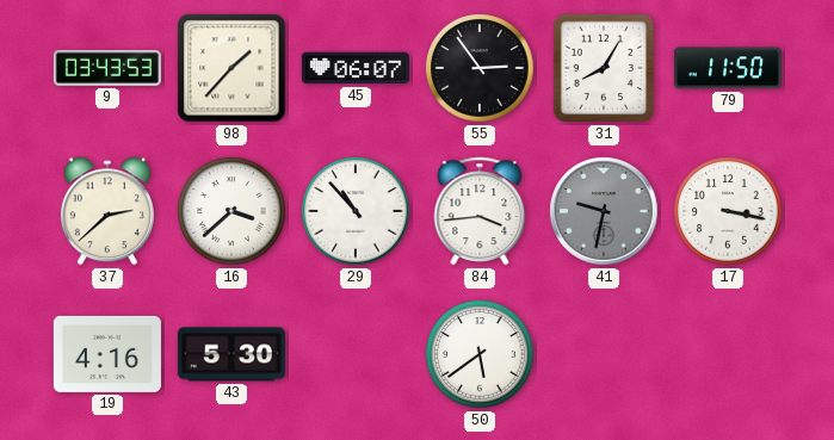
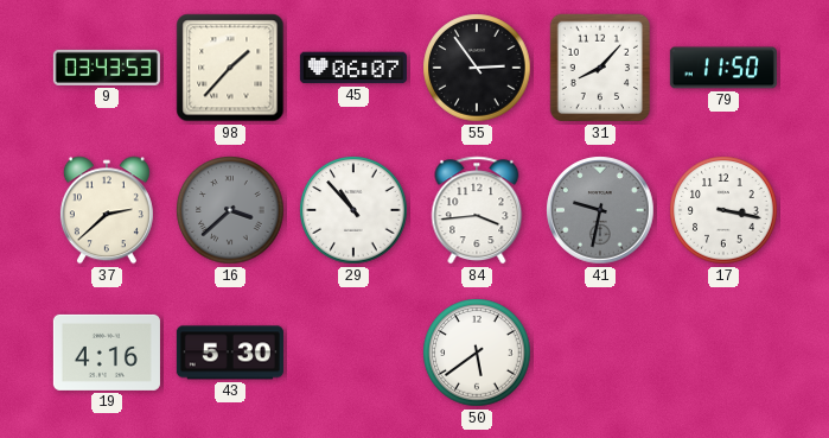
31: 8:05 -> 8:07 (600, 68)
16 dial: white -> grey (230, 210)
